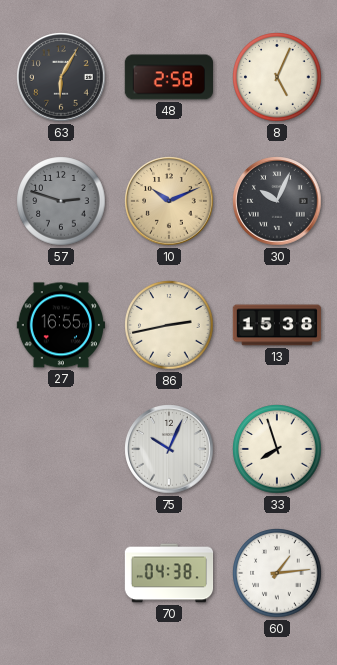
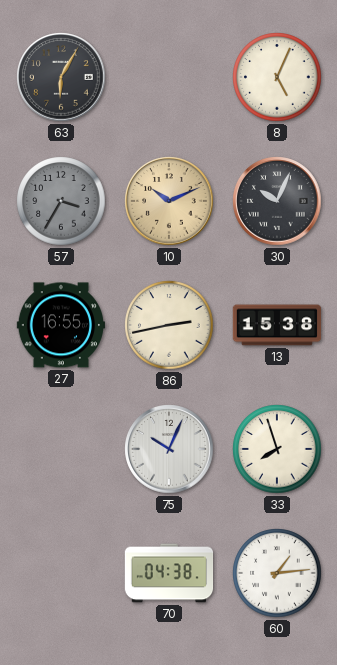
48: 2:58 -> none (168, 77)
57: 2:48 -> 3:35 (61, 201)
